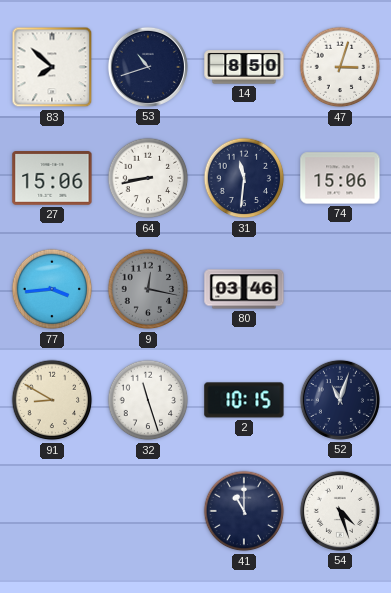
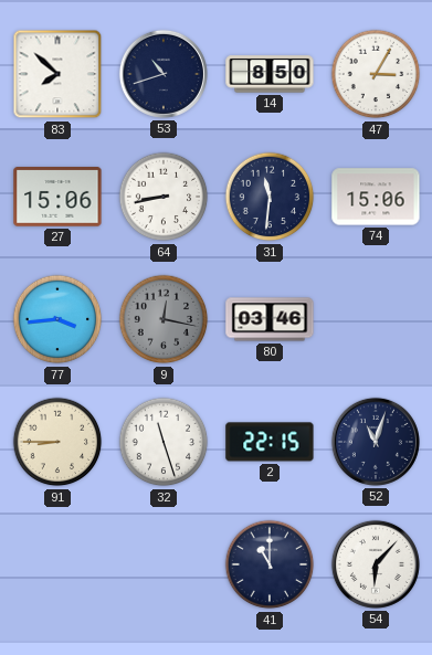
47: 3:03 -> 3:05 (376, 74)
91: 8:50 -> 8:45 (57, 442)
2: 10:15 -> 22:15 (270, 442)
54: 4:27 -> 6:07 (376, 564)
